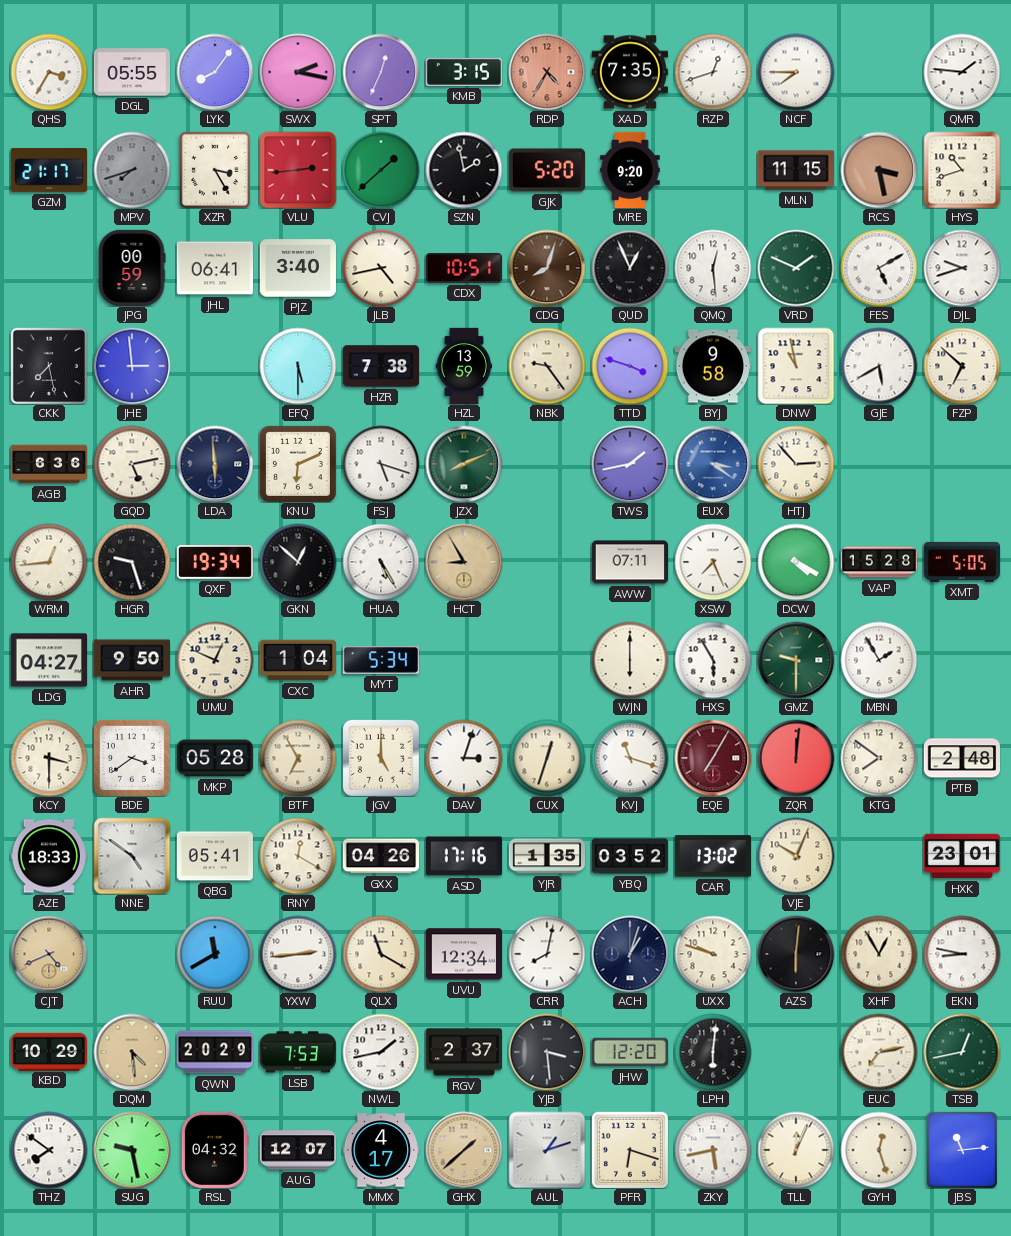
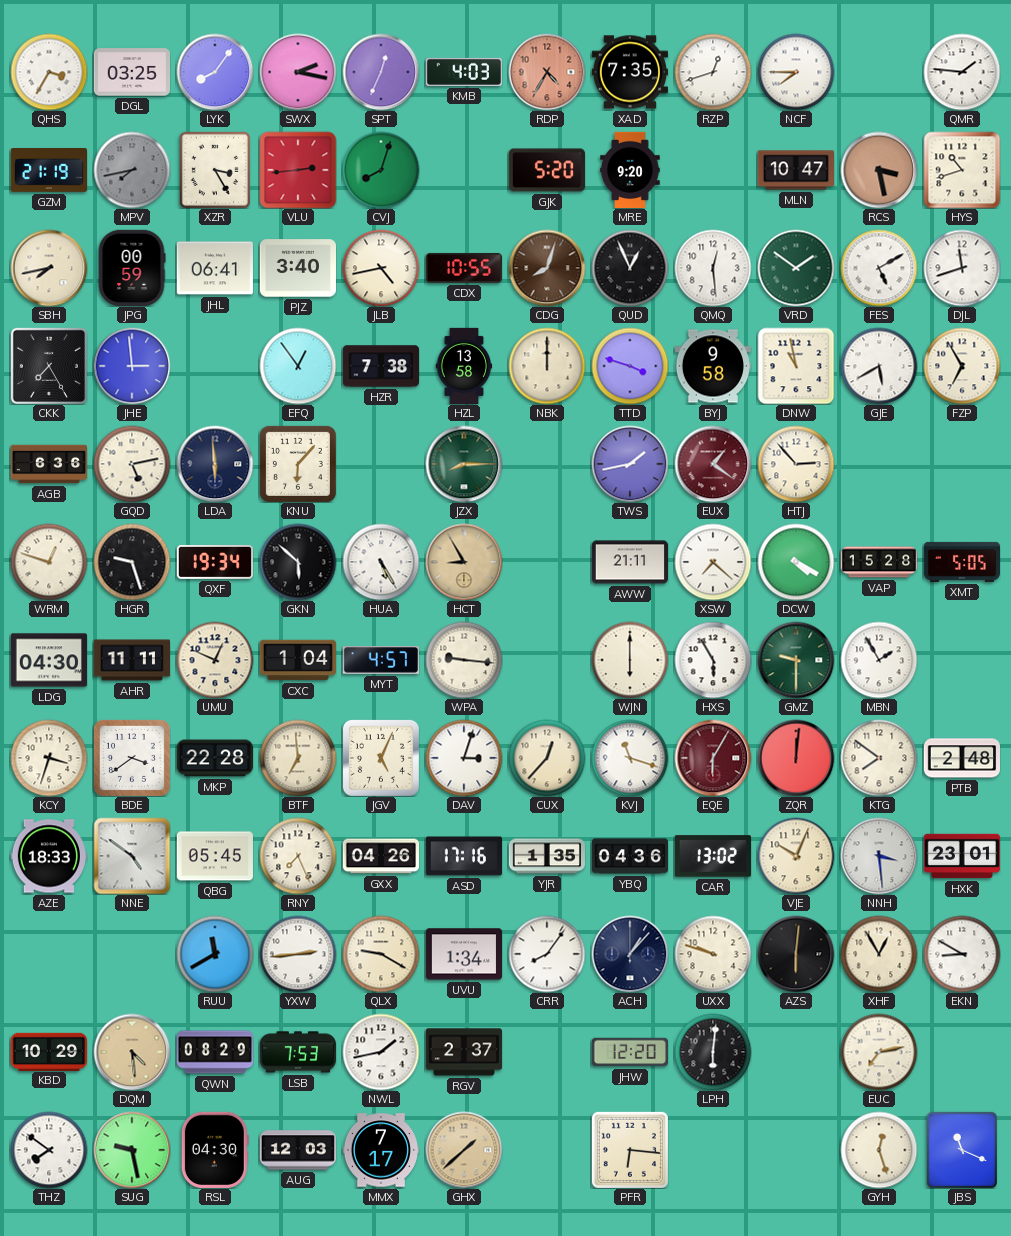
DGL: 05:55 -> 03:25 (131, 72)
KMB: 3:15 -> 4:03 (463, 72)
GZM: 21:17 -> 21:19 (48, 171)
MPV: 7:42 -> 7:43 (132, 170)
CVJ: 1:38 -> 8:03 (381, 170)
SZN: 1:58 -> none (464, 170)
MLN: 11:15 -> 10:47 (795, 170)
SBH: none -> 7:43 (49, 268)
CDX: 10:51 -> 10:55 (463, 268)
VRD: 1:49 -> 1:51 (796, 268)
DJL: 9:42 -> 11:42 (962, 268)
CKK: 7:28 -> 7:25 (48, 365)
EFQ: 5:30 -> 12:54 (298, 366)
HZL: 13:59 -> 13:58 (464, 365)
NBK: 9:24 -> 12:00 (547, 366)
FZP: 6:52 -> 6:55 (962, 366)
KNU: 6:11 -> 6:07 (298, 464)
FSJ: 5:18 -> none (381, 464)
JZX: 8:11 -> 8:15 (464, 464)
EUX: 3:21 -> 1:21 (713, 464)
EUX dial: blue -> burgundy (713, 464)
WRM: 12:44 -> 12:48 (49, 562)
GKN: 12:52 -> 5:52 (298, 562)
AWW: 07:11 -> 21:11 (629, 562)
XSW: 7:26 -> 7:22 (713, 562)
LDG: 04:27 -> 04:30 (48, 660)
AHR: 9:50 -> 11:11 (131, 660)
MYT: 5:34 -> 4:57 (380, 660)
WPA: none -> 9:16 (464, 660)
KCY: 3:30 -> 3:33 (49, 758)
MKP: 05:28 -> 22:28 (214, 758)
BTF: 6:55 -> 6:59 (298, 758)
JGV: 5:00 -> 5:04 (381, 758)
CUX: 12:33 -> 12:37 (547, 758)
EQE: 7:05 -> 6:05 (713, 758)
QBG: 05:41 -> 05:45 (214, 856)
RNY: 12:20 -> 7:26 (298, 856)
YBQ: 03:52 -> 04:36 (629, 856)
NNH: none -> 3:29 (879, 856)
CJT: 4:41 -> none (49, 954)
QLX: 11:20 -> 9:20 (381, 954)
UVU: 12:34 -> 1:34 (463, 954)
CRR: 8:02 -> 8:06 (547, 954)
ACH: 1:03 -> 1:07 (630, 954)
EKN: 8:47 -> 8:50 (962, 954)
QWN: 20:29 -> 08:29 (214, 1052)
YJB: 3:29 -> none (547, 1052)
TSB: 12:43 -> none (962, 1052)
RSL: 04:32 -> 04:30 (215, 1150)
AUG: 12:07 -> 12:03 (297, 1150)
MMX: 4:17 -> 7:17 (380, 1150)
AUL: 1:12 -> none (547, 1150)
PFR: 6:18 -> 6:16 (630, 1150)
ZKY: 5:43 -> none (713, 1150)
TLL: 12:04 -> none (796, 1150)
JBS: 11:14 -> 11:19 (962, 1150)
